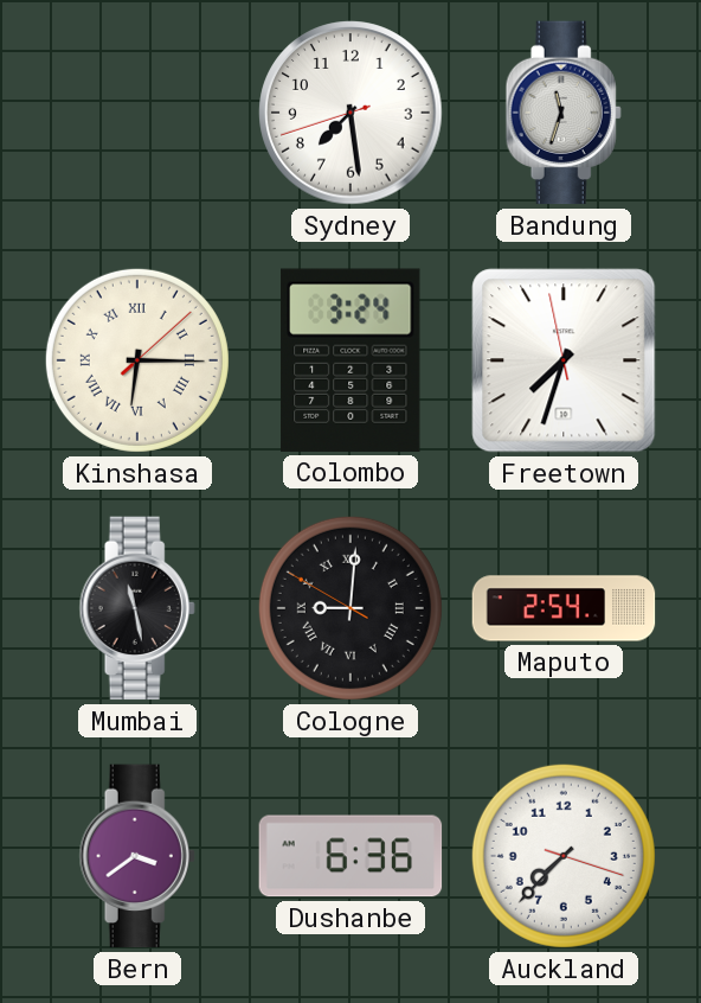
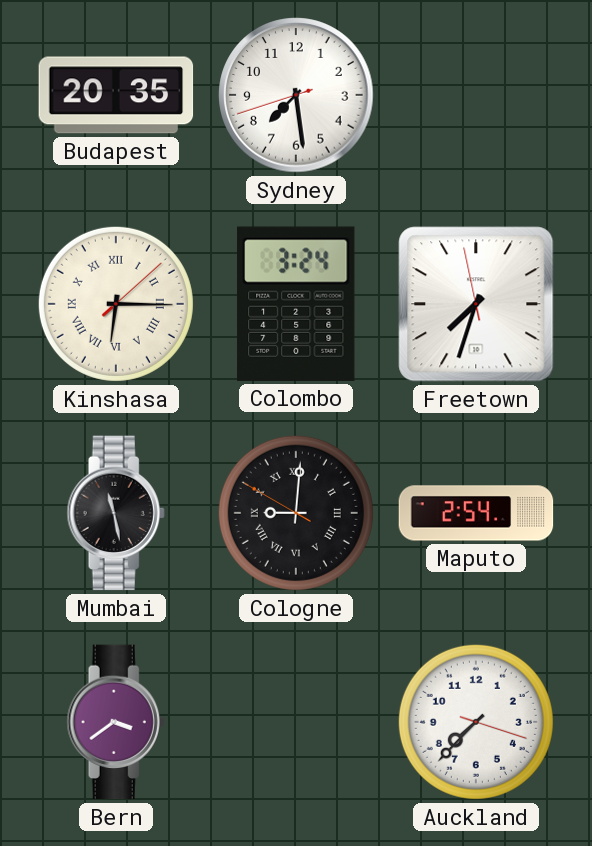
Budapest: none -> 20:35 (116, 95)
Bandung: 11:33 -> none (564, 113)
Dushanbe: 6:36 -> none (350, 856)
